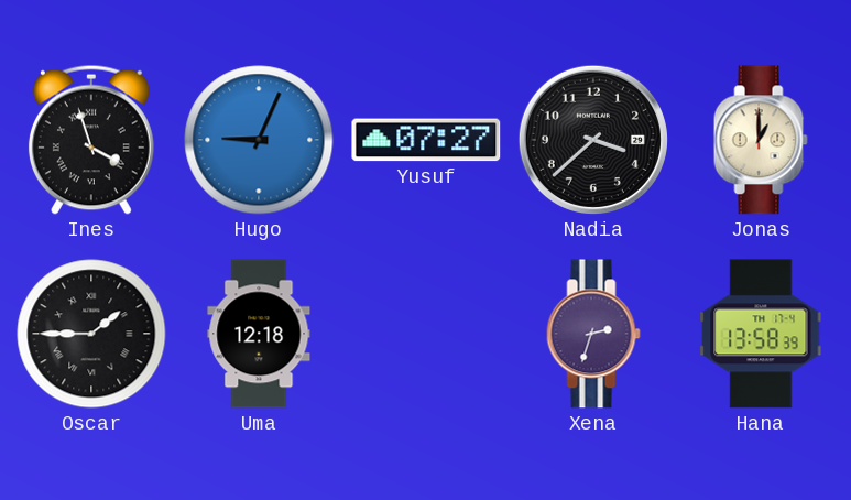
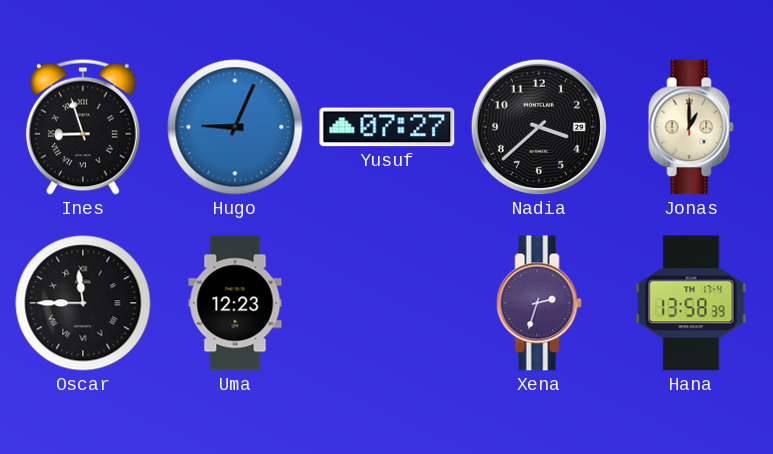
Ines: 3:57 -> 8:57 (83, 127)
Oscar: 1:45 -> 11:45 (83, 303)
Uma: 12:18 -> 12:23 (235, 303)
